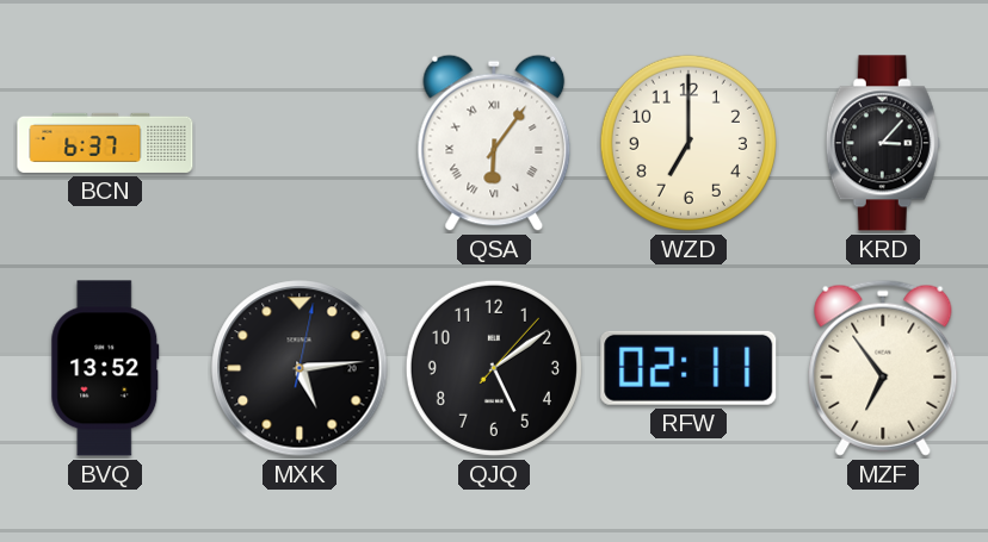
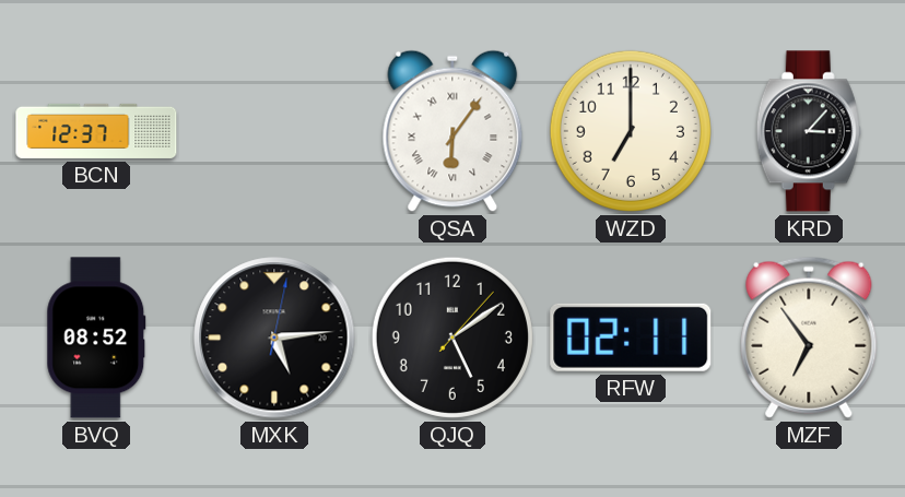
BCN: 6:37 -> 12:37 (96, 131)
BVQ: 13:52 -> 08:52 (96, 338)
